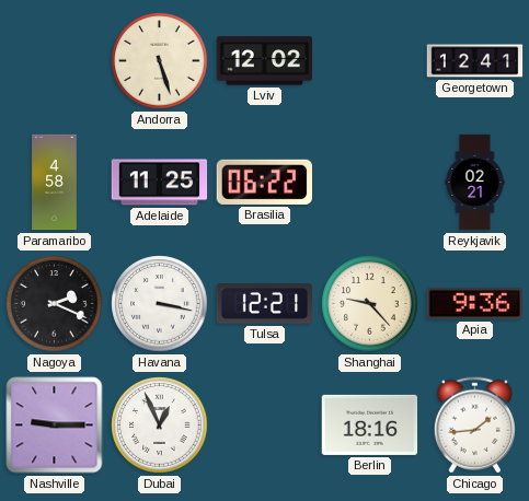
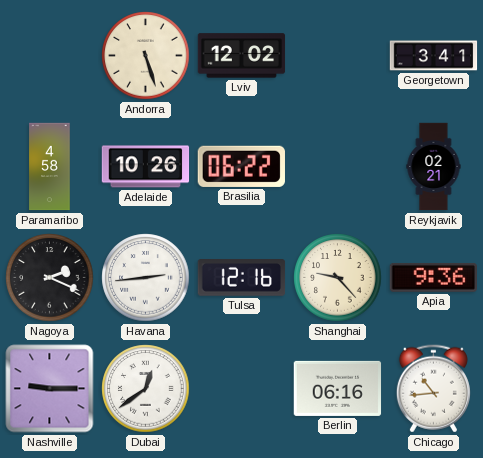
Georgetown: 12:41 -> 3:41 (434, 56)
Adelaide: 11:25 -> 10:26 (146, 167)
Havana: 3:17 -> 2:44 (146, 278)
Tulsa: 12:21 -> 12:16 (242, 278)
Dubai: 12:56 -> 12:39 (146, 389)
Berlin: 18:16 -> 06:16 (338, 388)
Chicago: 1:44 -> 10:44 (433, 389)
